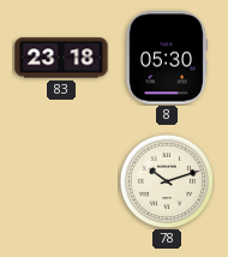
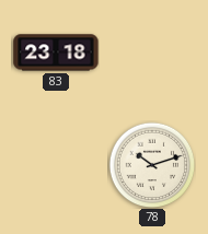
8: 05:30 -> none (166, 58)
